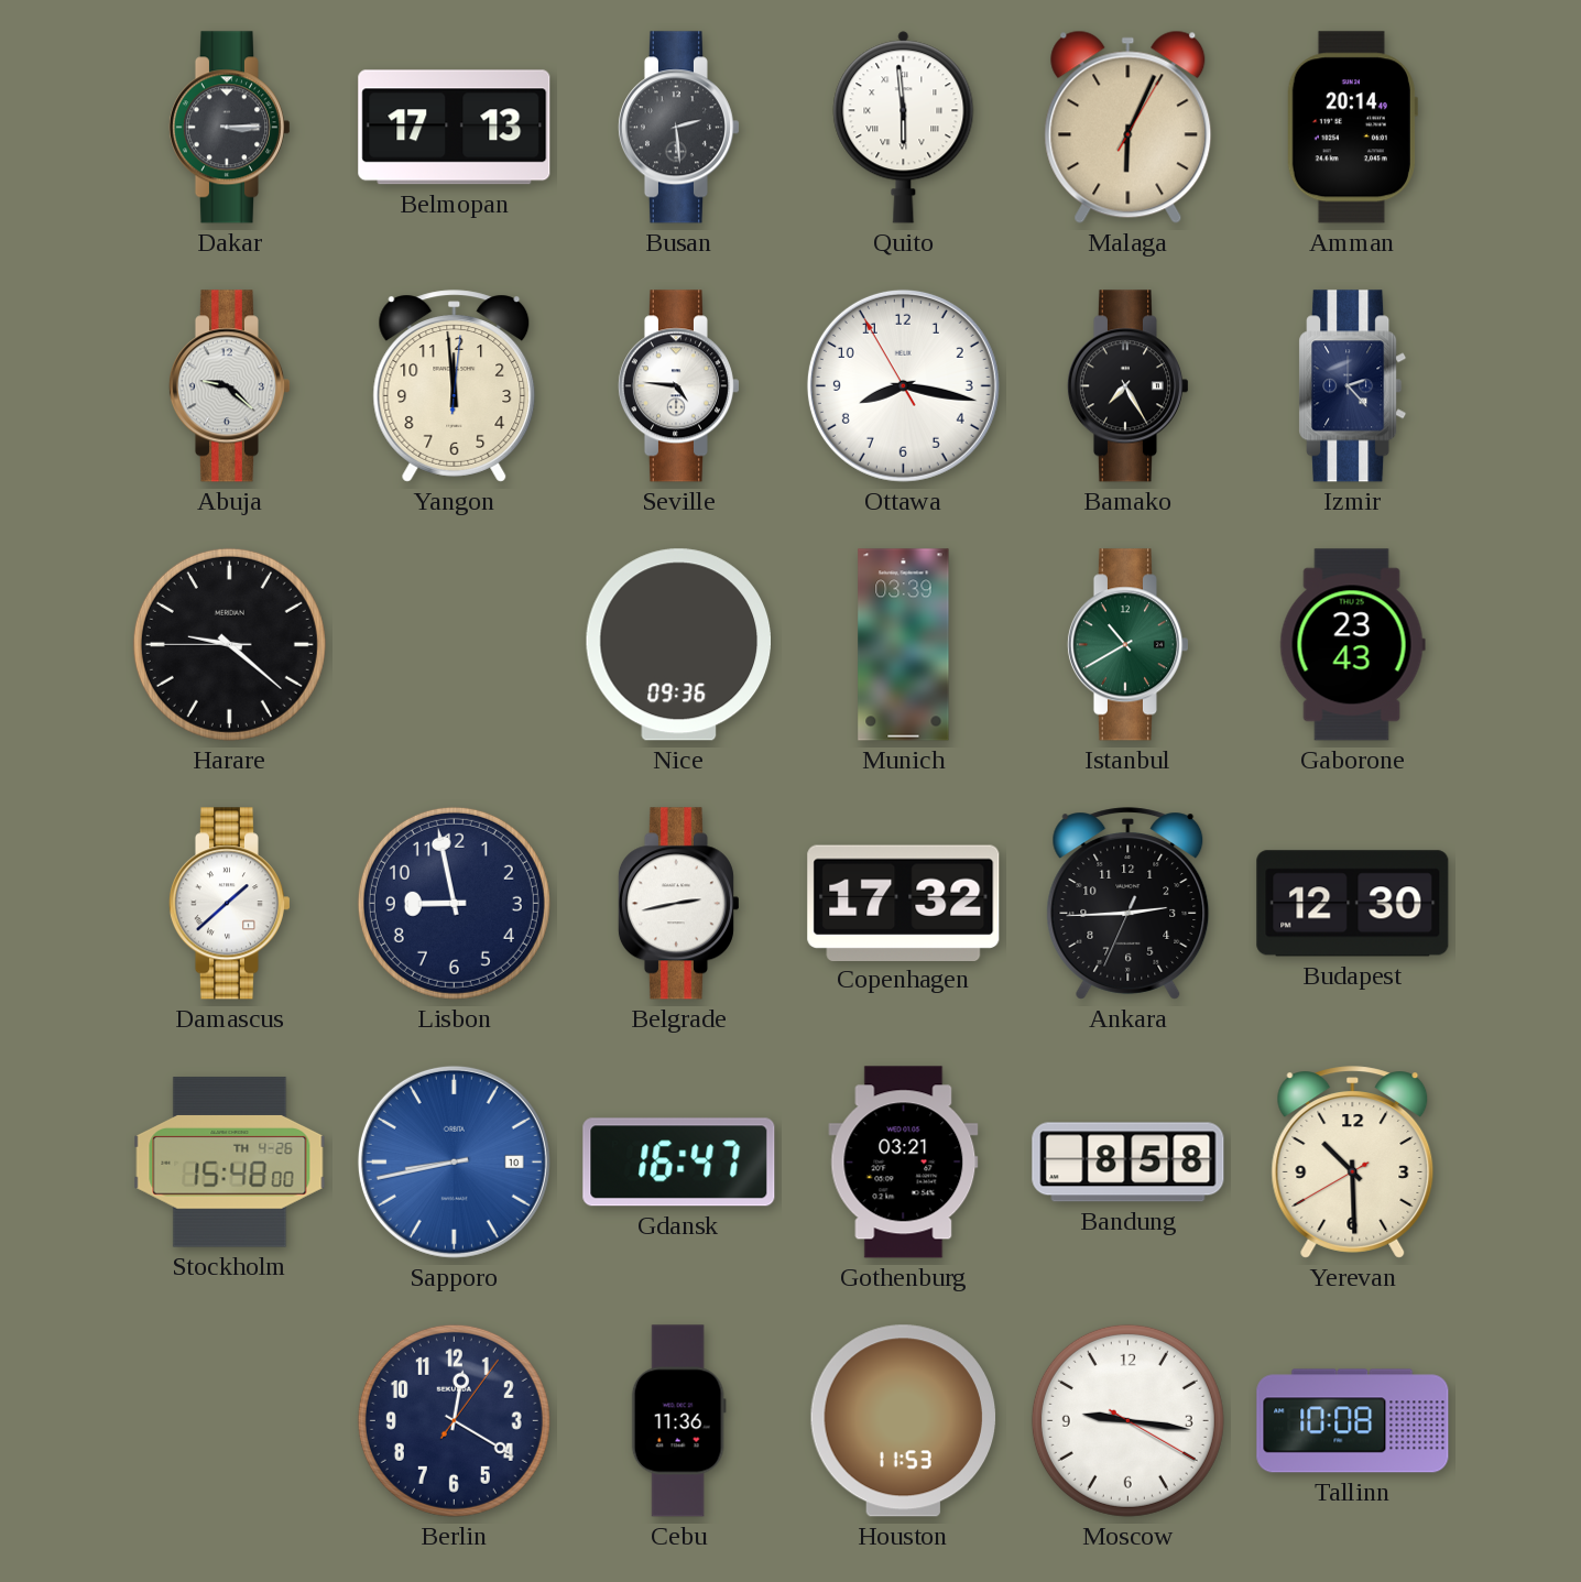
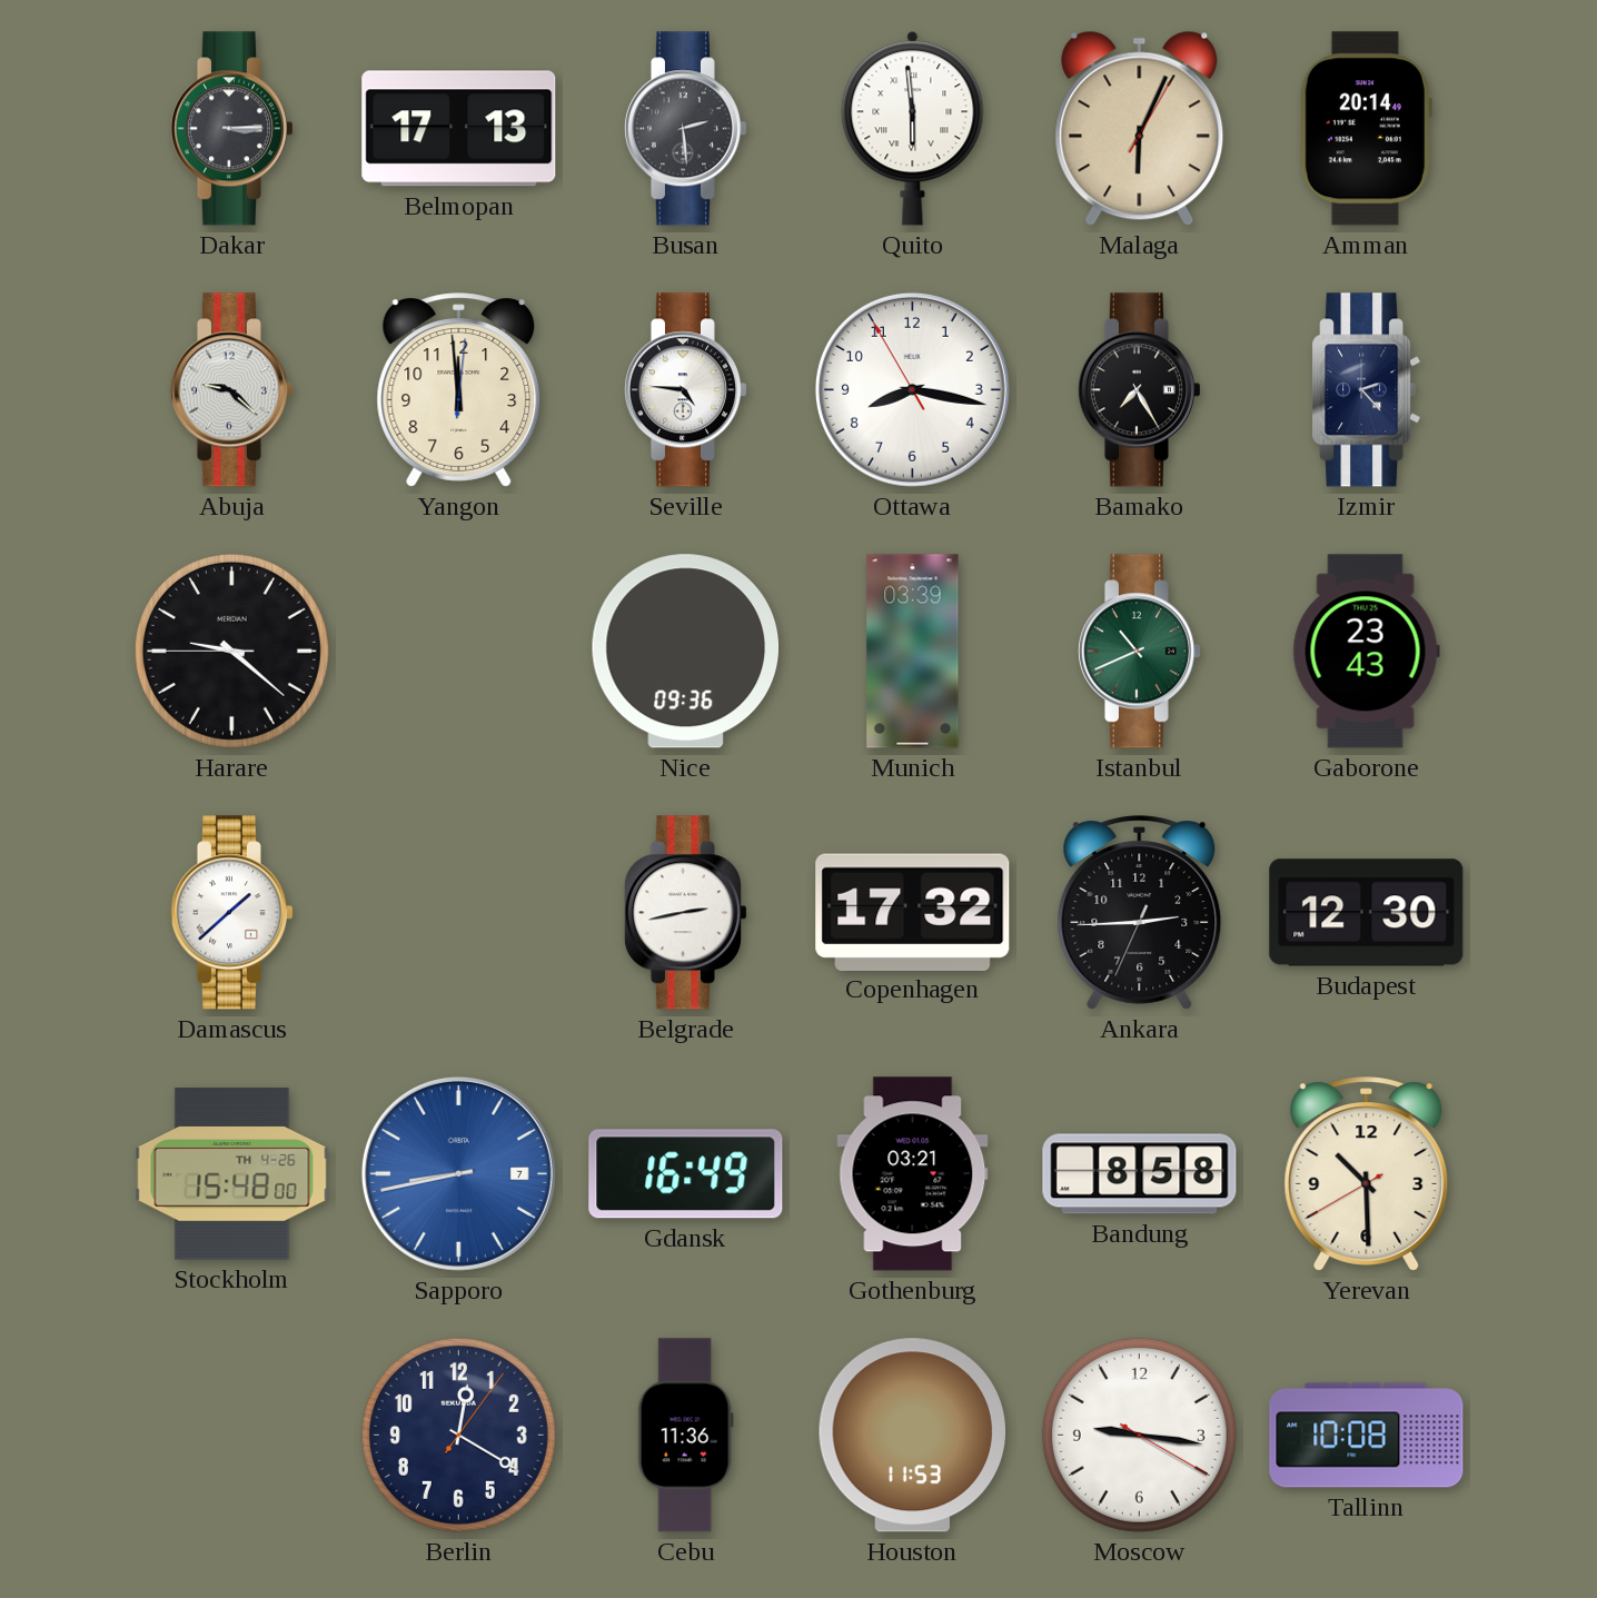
Istanbul: 10:40 -> 10:41 (1139, 652)
Lisbon: 8:58 -> none (454, 903)
Sapporo date: 10 -> 7 (458, 1173)
Gdansk: 16:47 -> 16:49 (686, 1174)
